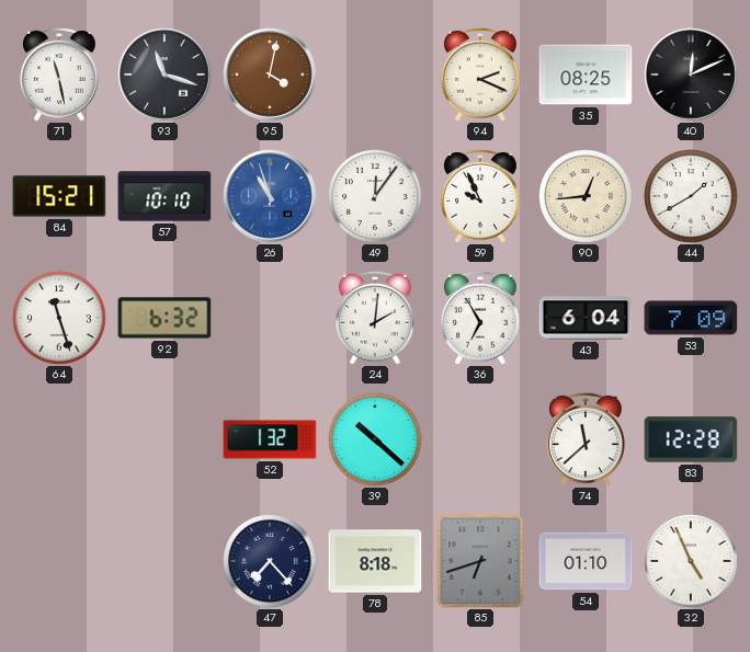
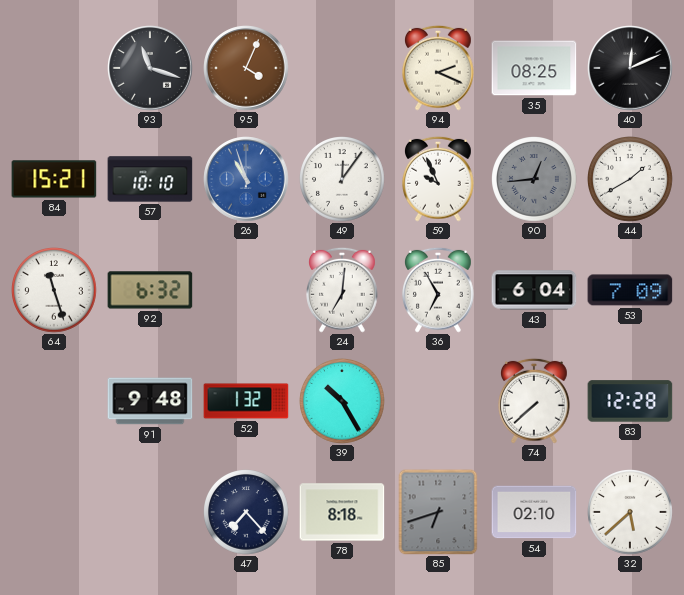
71: 11:28 -> none (60, 75)
95: 4:02 -> 4:04 (246, 68)
90 dial: cream -> grey (535, 180)
24: 2:01 -> 7:01 (343, 290)
91: none -> 9:48 (150, 401)
39: 10:22 -> 10:25 (343, 402)
74: 11:38 -> 7:38 (535, 401)
54: 01:10 -> 02:10 (534, 512)
32: 4:56 -> 5:38 (631, 513)
